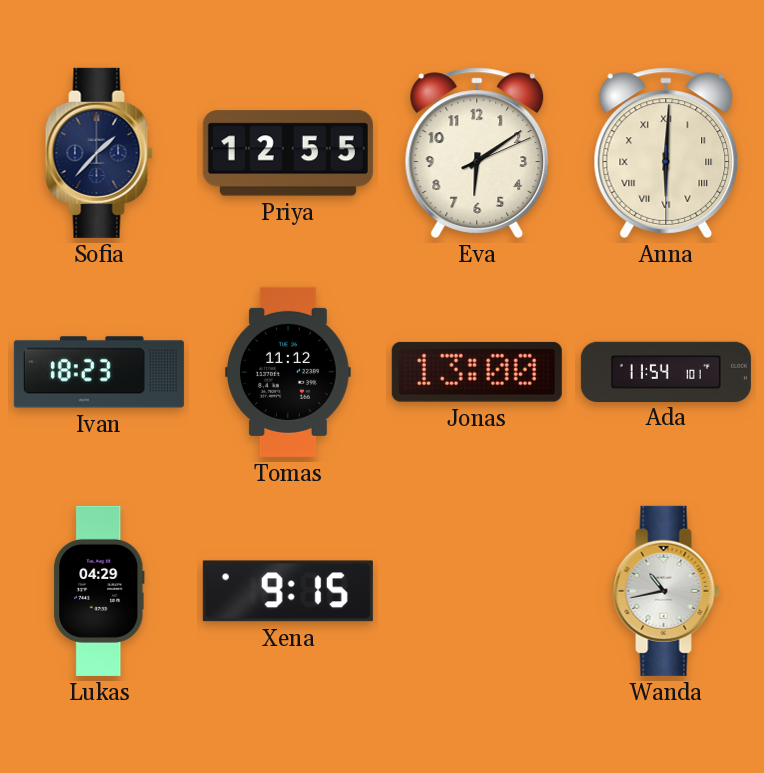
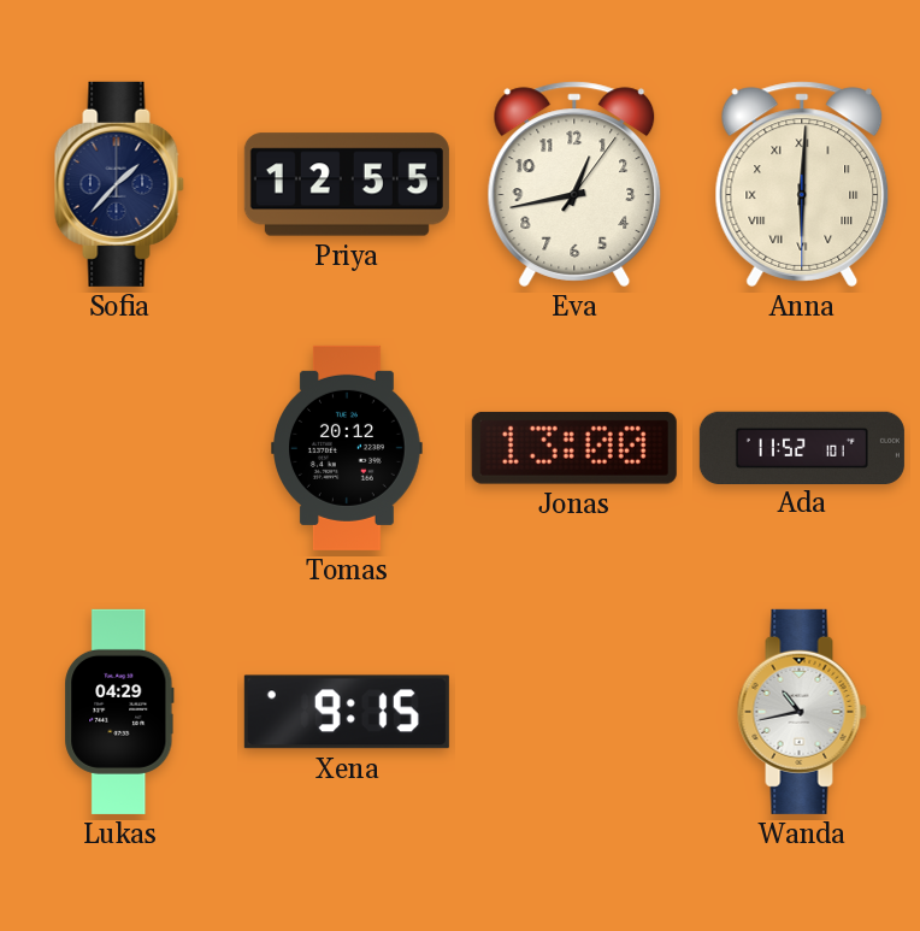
Eva: 6:09 -> 12:43 (574, 184)
Ivan: 18:23 -> none (99, 372)
Tomas: 11:12 -> 20:12 (347, 448)
Ada: 11:54 -> 11:52 (802, 447)
